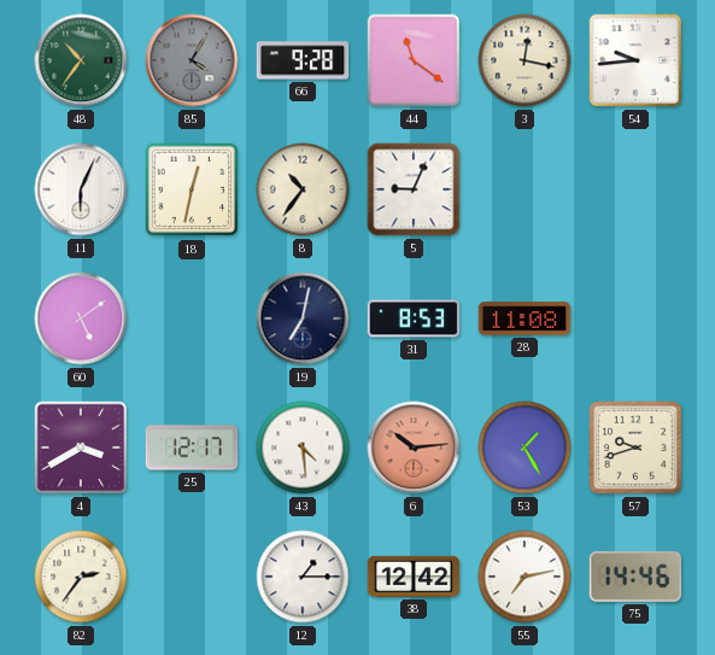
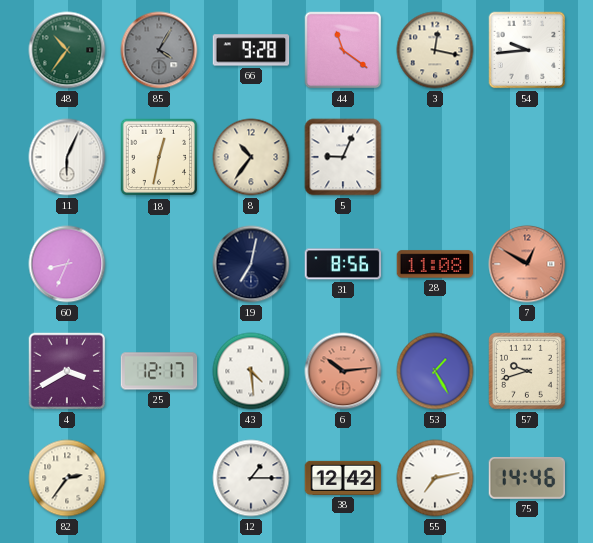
60: 5:09 -> 8:34 (67, 264)
31: 8:53 -> 8:56 (343, 264)
7: none -> 12:50 (527, 264)
